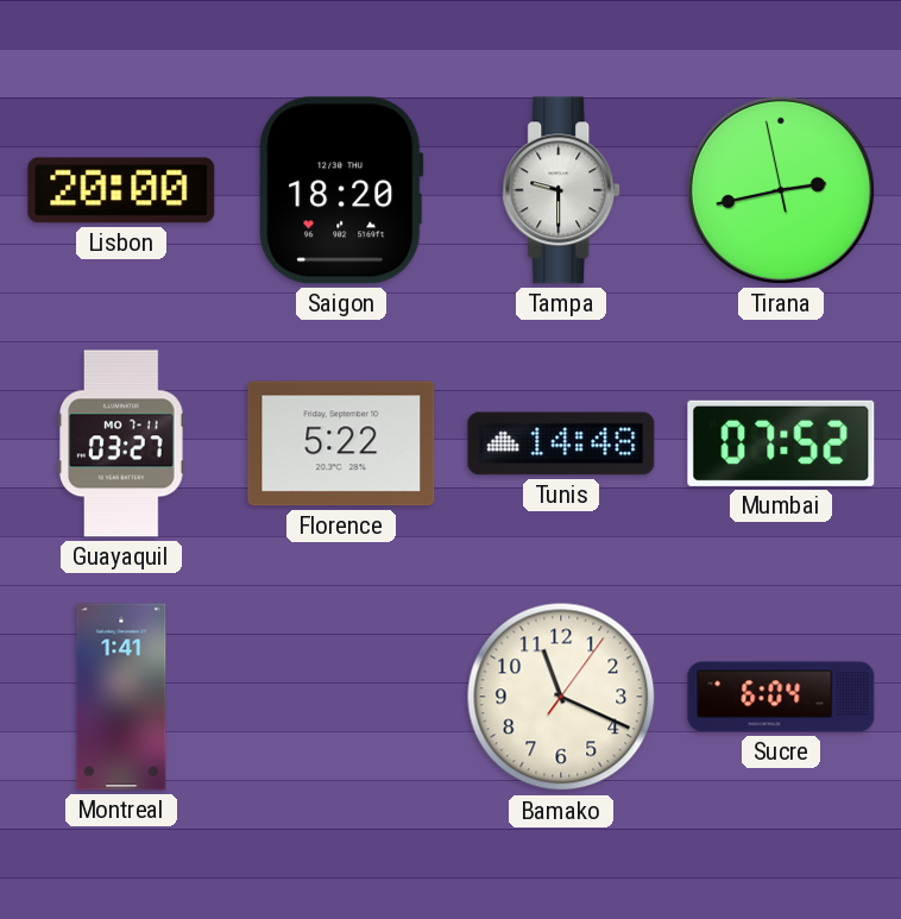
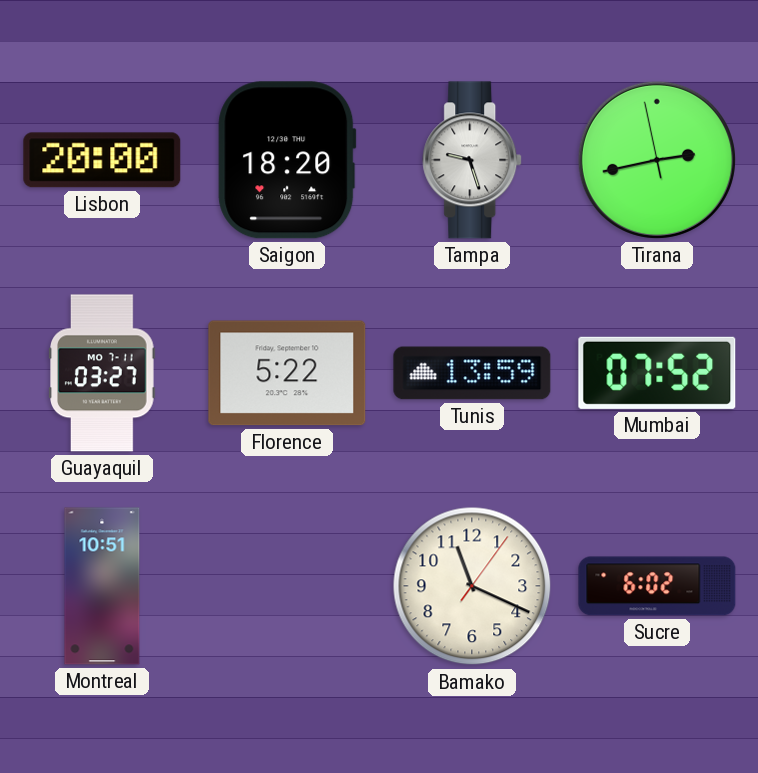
Tampa: 9:30 -> 9:27 (473, 160)
Tunis: 14:48 -> 13:59 (472, 373)
Montreal: 1:41 -> 10:51 (102, 586)
Sucre: 6:04 -> 6:02 (657, 586)
